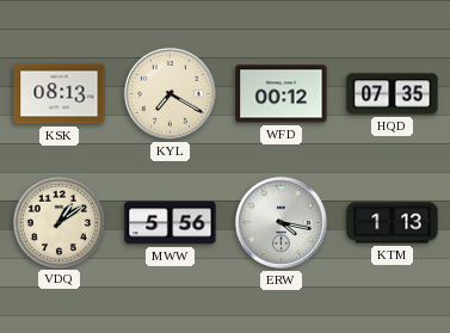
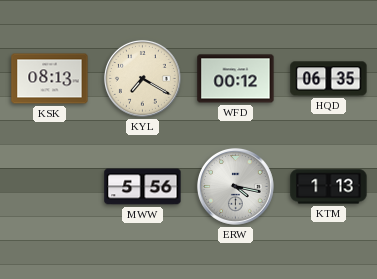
HQD: 07:35 -> 06:35 (329, 79)
VDQ: 1:09 -> none (58, 222)
